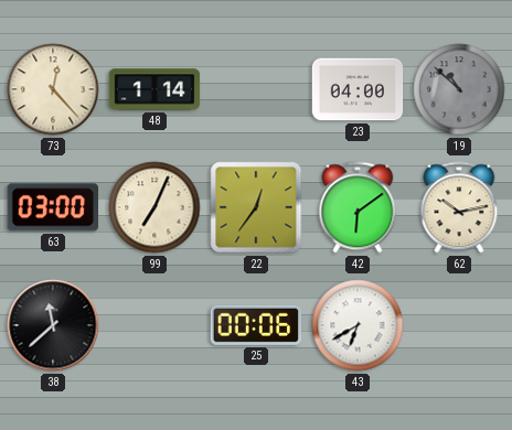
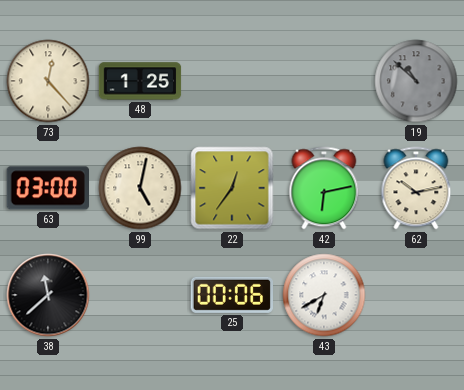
48: 1:14 -> 1:25 (140, 81)
23: 04:00 -> none (358, 89)
99: 7:04 -> 5:02 (140, 188)
42: 6:09 -> 6:13 (324, 188)
